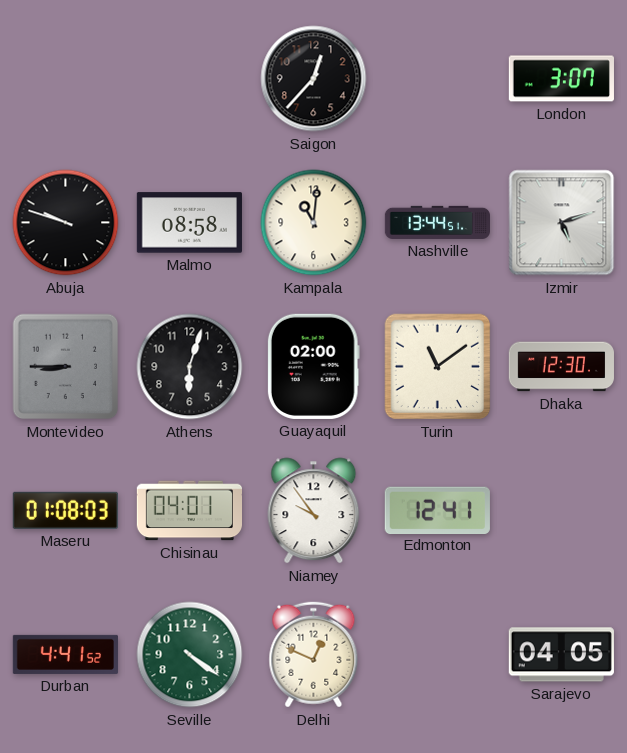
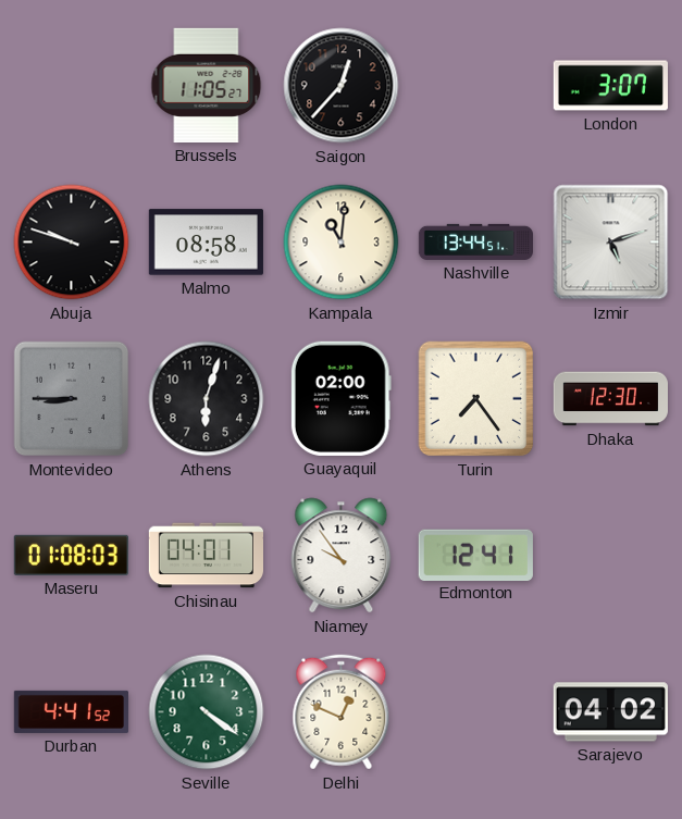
Brussels: none -> 11:05 (207, 85)
Turin: 11:09 -> 7:24 (476, 399)
Sarajevo: 04:05 -> 04:02 (610, 712)
